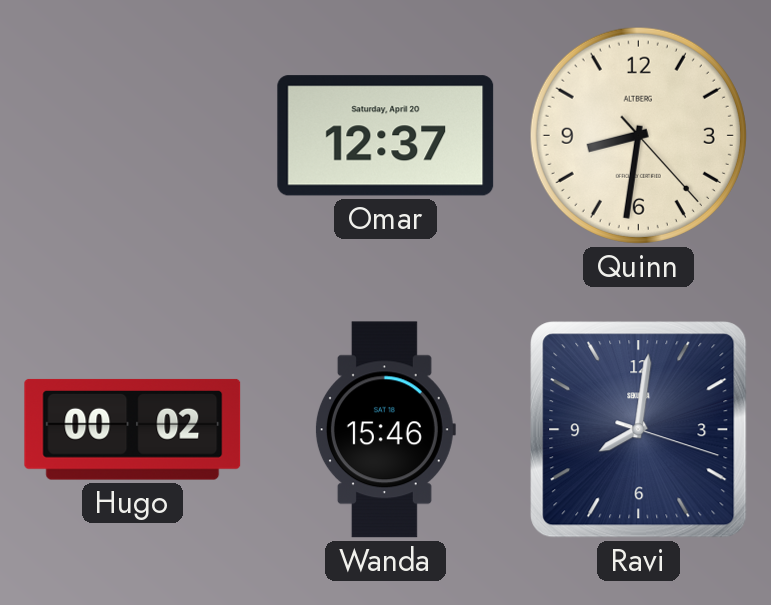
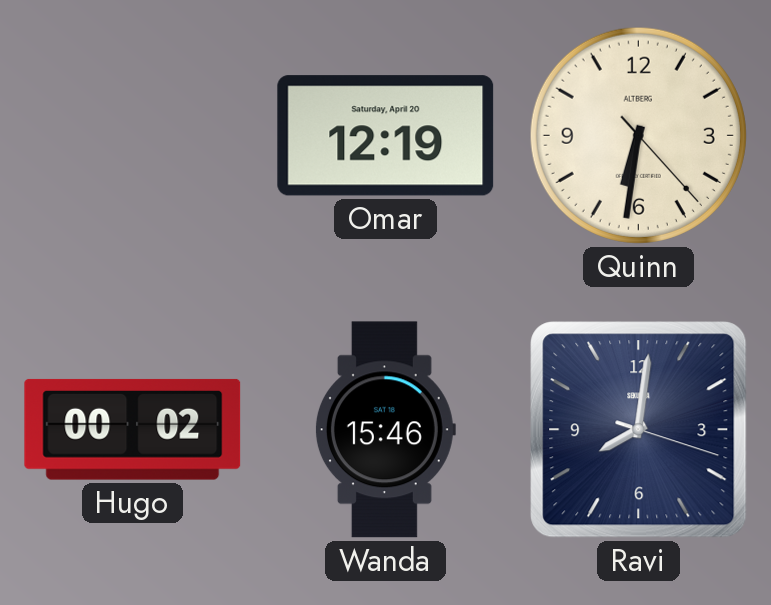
Omar: 12:37 -> 12:19 (386, 136)
Quinn: 8:31 -> 6:31 (638, 135)
